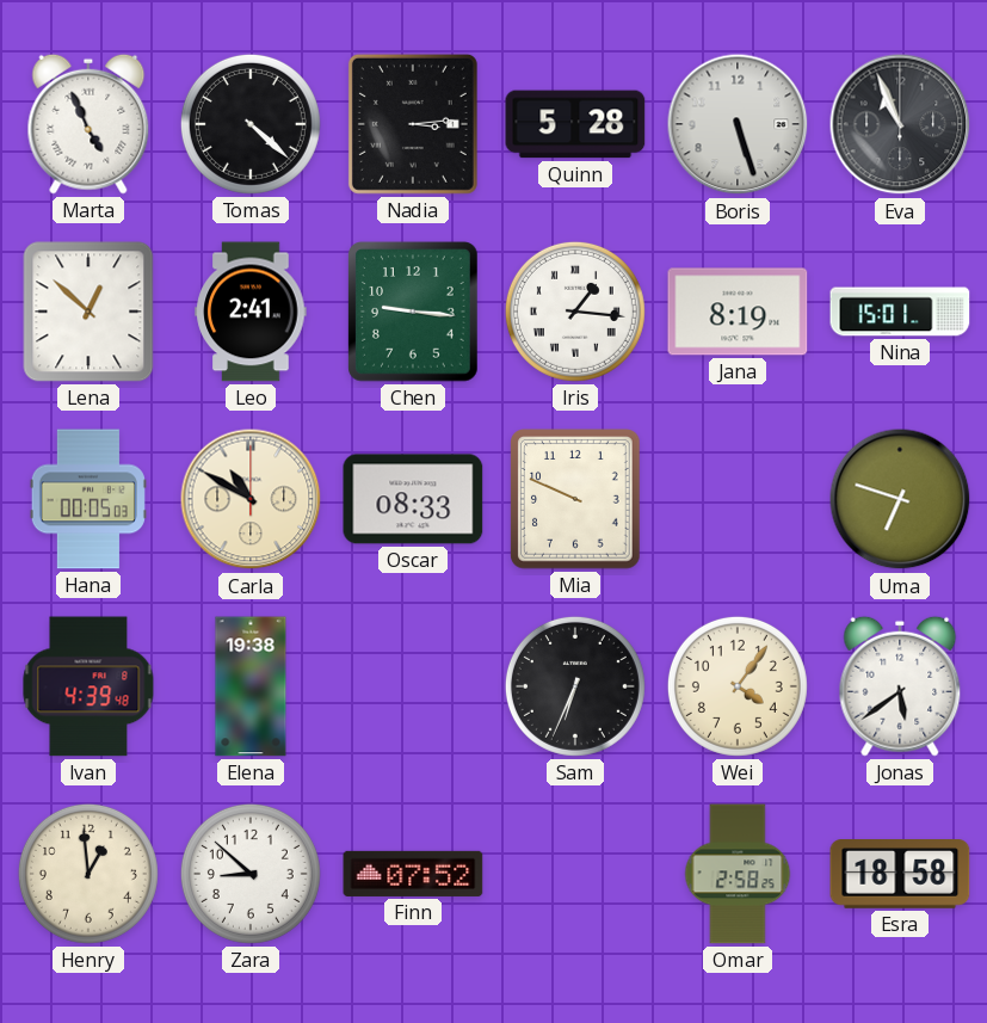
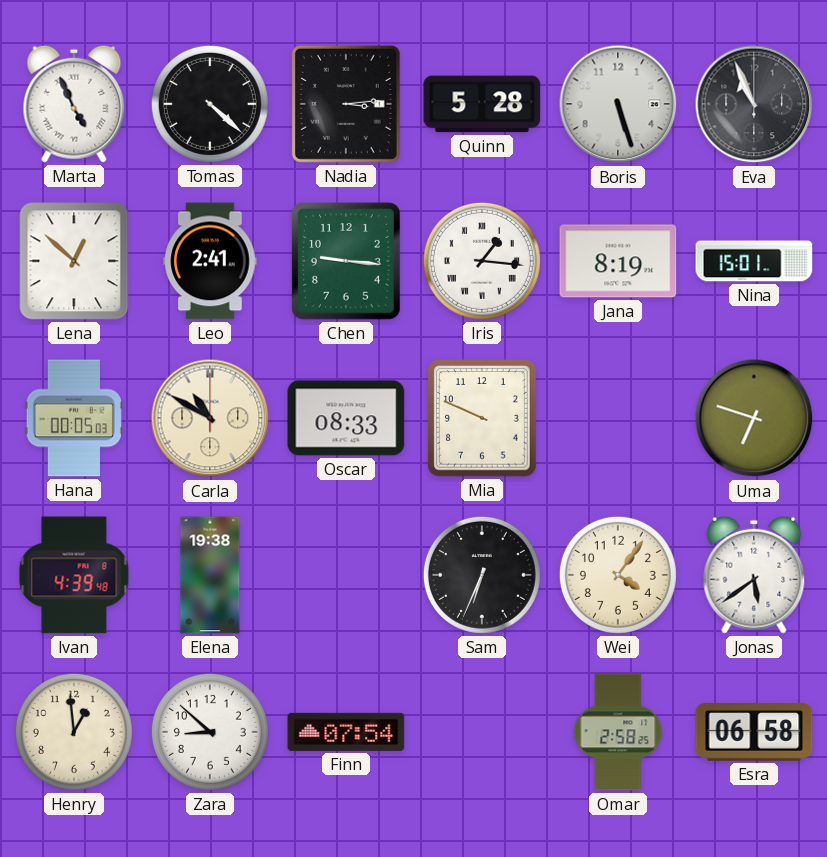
Finn: 07:52 -> 07:54 (346, 732)
Esra: 18:58 -> 06:58 (754, 733)
